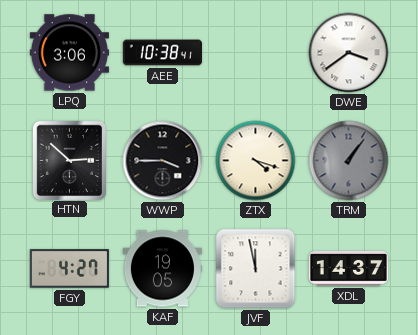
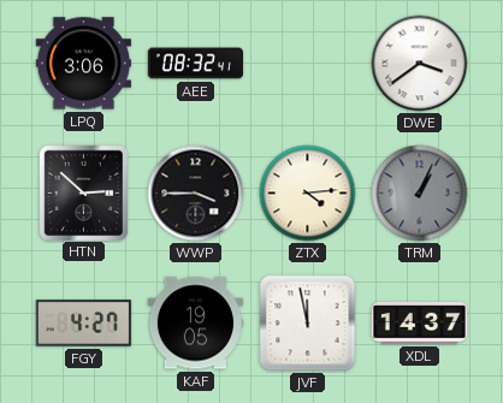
AEE: 10:38 -> 08:32 (195, 64)
ZTX: 4:18 -> 4:14 (308, 194)
TRM: 1:06 -> 1:04 (420, 194)
